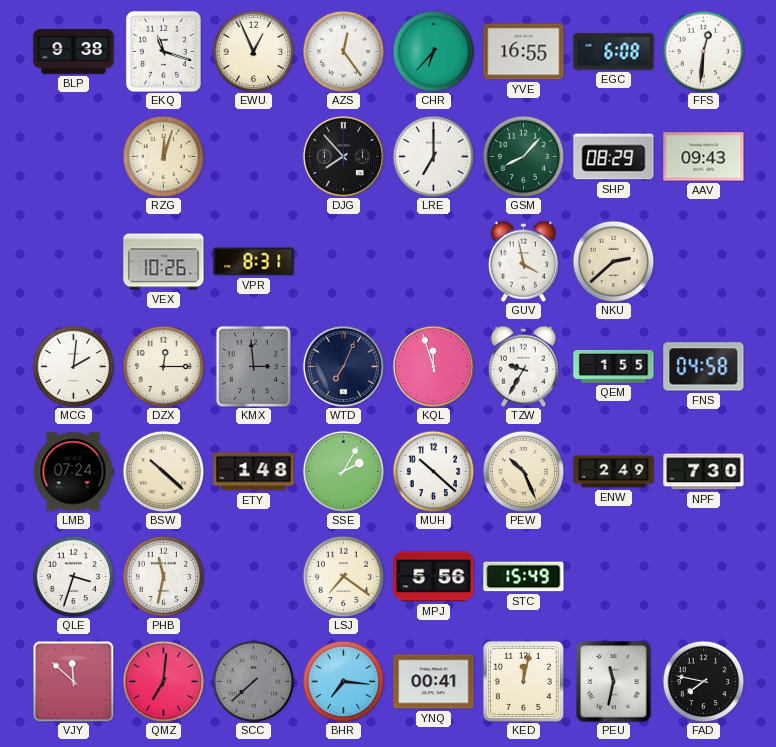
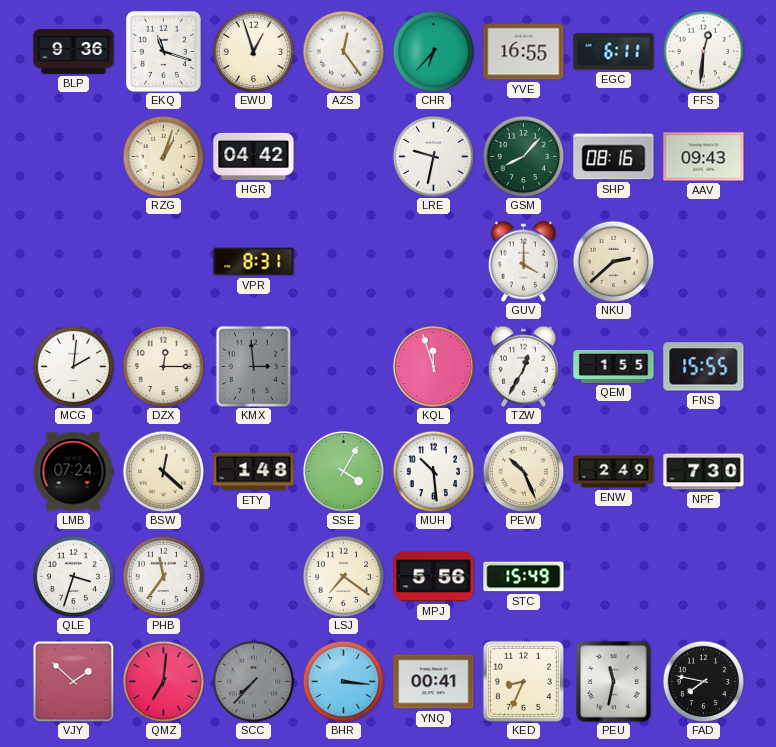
BLP: 9:38 -> 9:36 (74, 52)
EWU: 12:56 -> 12:57 (253, 51)
EGC: 6:08 -> 6:11 (614, 52)
RZG: 12:03 -> 1:03 (163, 156)
HGR: none -> 04:42 (254, 156)
DJG: 7:53 -> none (343, 156)
LRE: 7:00 -> 9:32 (433, 156)
SHP: 08:29 -> 08:16 (614, 157)
VEX: 10:26 -> none (164, 262)
GUV: 3:58 -> 4:00 (523, 261)
WTD: 7:04 -> none (343, 366)
TZW: 9:35 -> 12:35 (523, 366)
FNS: 04:58 -> 15:55 (704, 367)
BSW: 10:22 -> 12:22 (163, 471)
SSE: 2:05 -> 4:05 (343, 471)
MUH: 10:22 -> 10:29 (433, 471)
PHB: 11:32 -> 11:36 (163, 576)
VJY: 11:52 -> 1:52 (73, 681)
SCC: 7:38 -> 7:37 (253, 681)
BHR: 7:16 -> 3:16 (343, 681)
KED: 12:02 -> 8:34 (523, 681)
